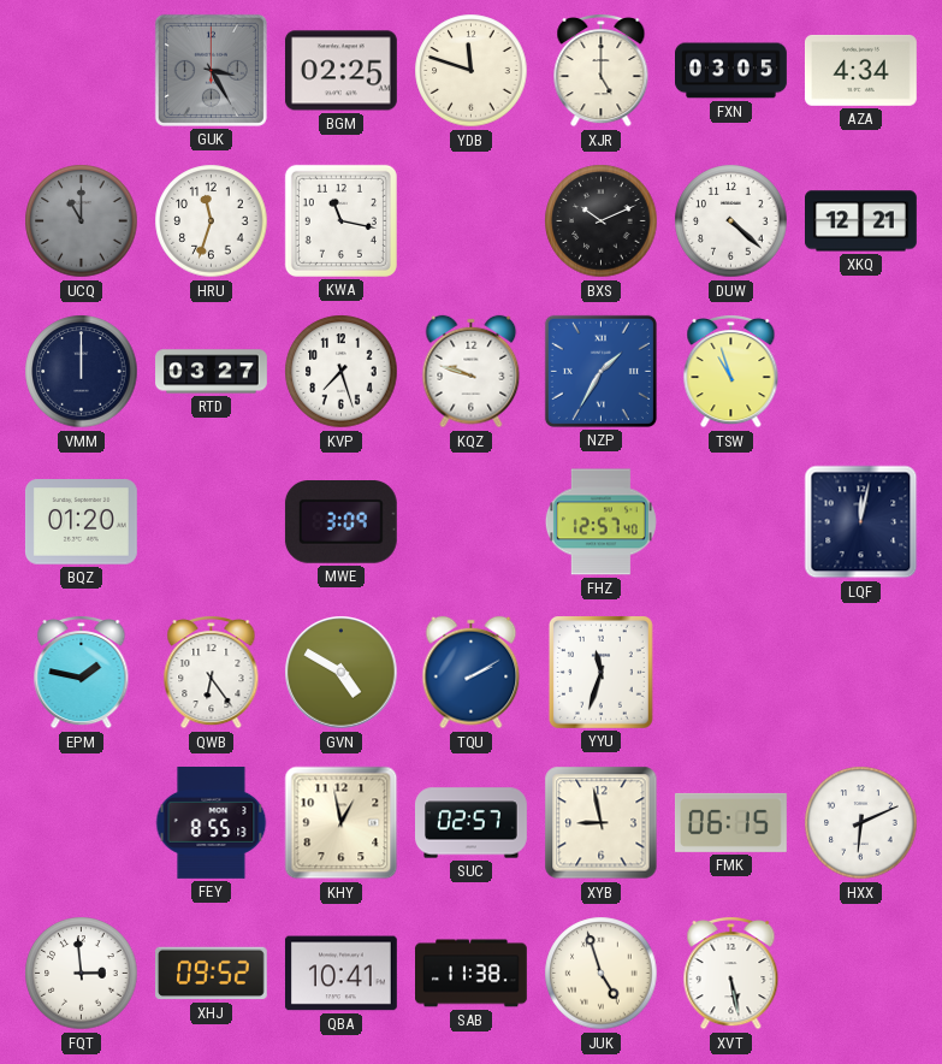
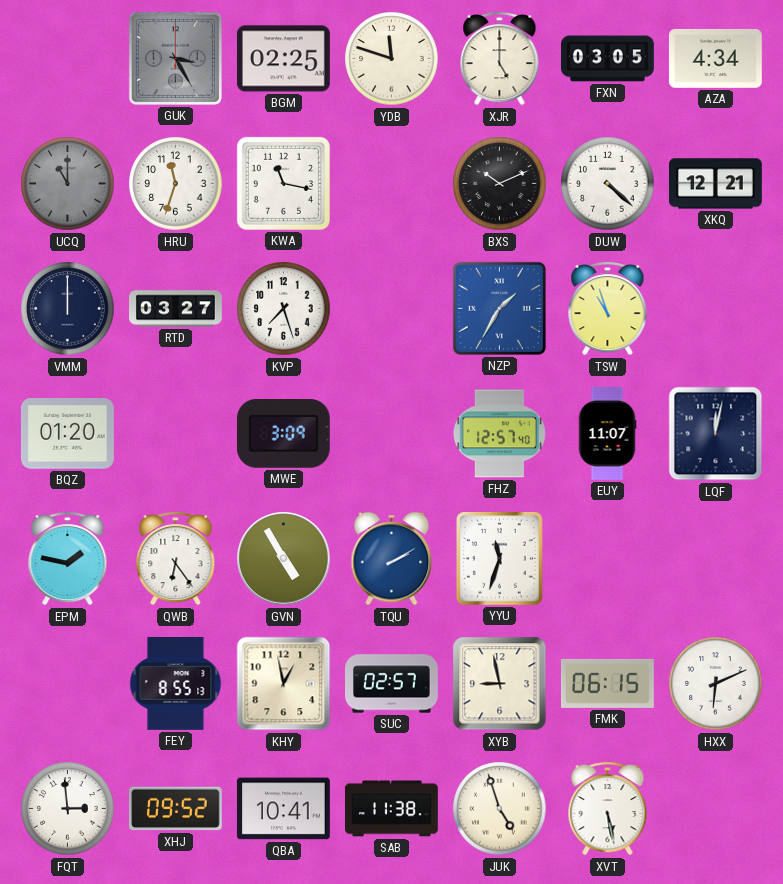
KQZ: 9:48 -> none (472, 372)
EUY: none -> 11:07 (607, 434)
GVN: 4:50 -> 4:55 (284, 559)
